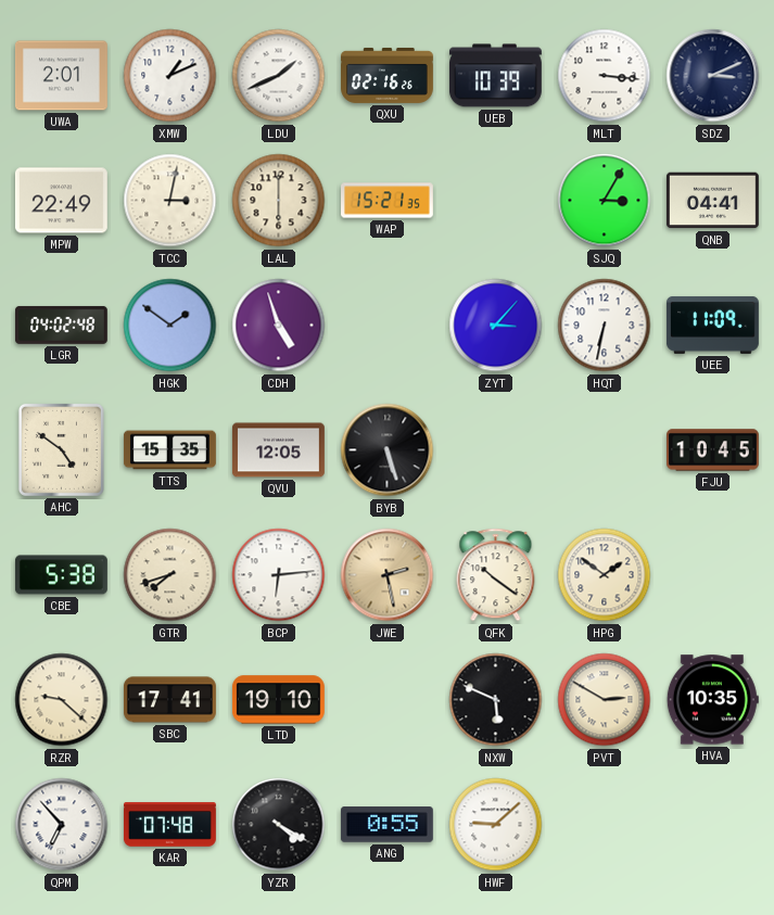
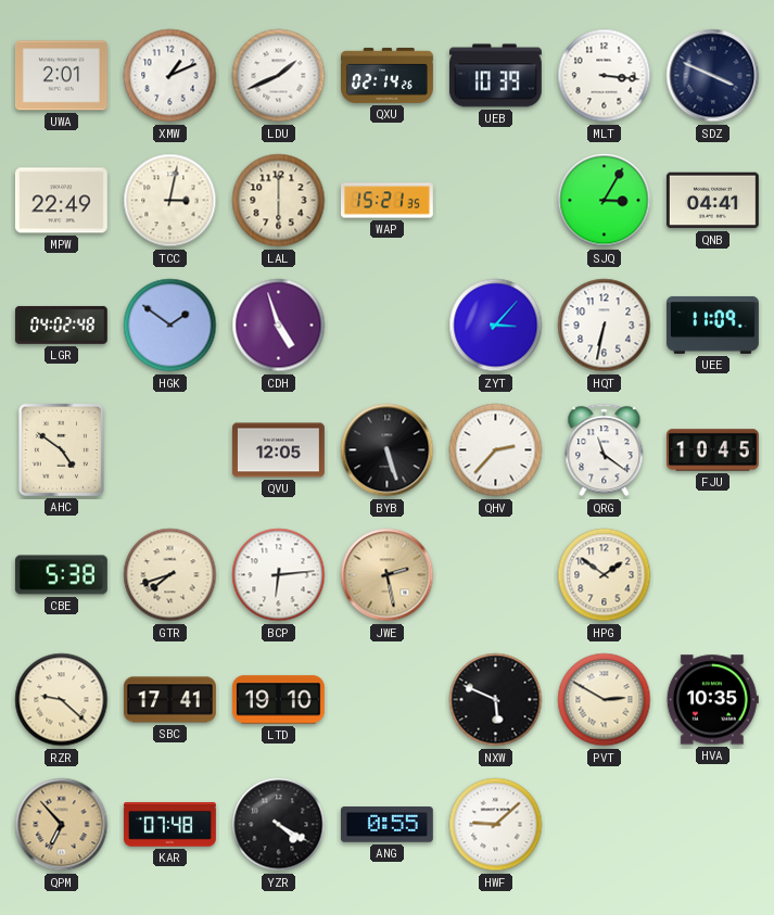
QXU: 02:16 -> 02:14 (388, 75)
SDZ: 3:11 -> 3:49 (713, 76)
TTS: 15:35 -> none (169, 450)
QHV: none -> 2:37 (496, 450)
QRG: none -> 11:21 (605, 450)
QFK: 10:21 -> none (496, 575)
QPM dial: white -> champagne (62, 825)
